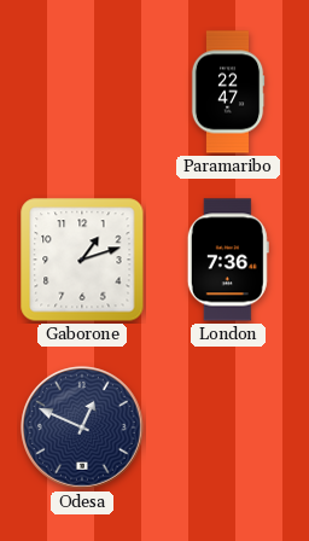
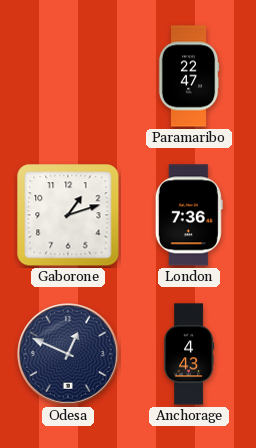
Anchorage: none -> 4:43 (190, 354)
